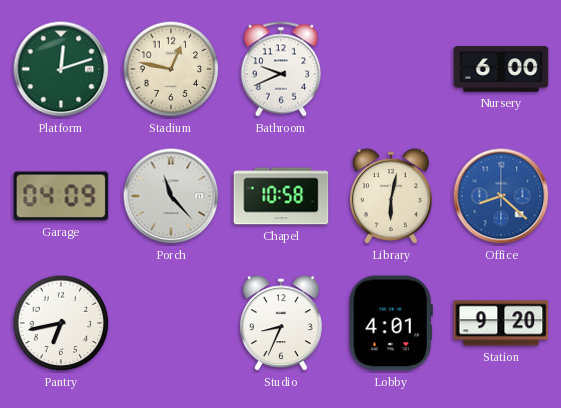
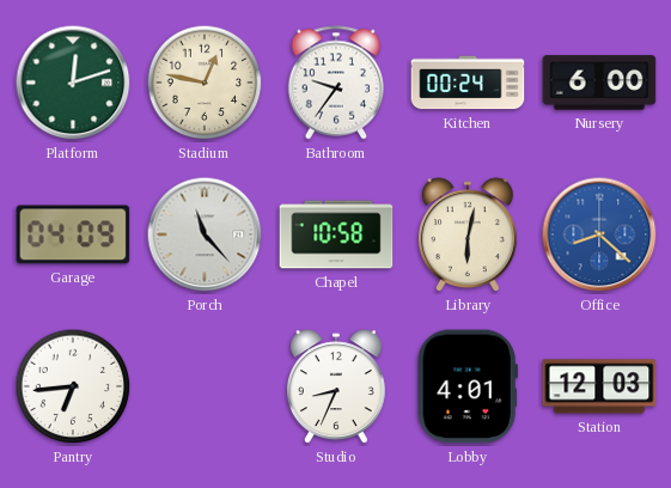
Bathroom: 9:41 -> 9:36 (336, 83)
Kitchen: none -> 00:24 (468, 83)
Pantry: 6:43 -> 6:44 (73, 386)
Station: 9:20 -> 12:03 (599, 386)
